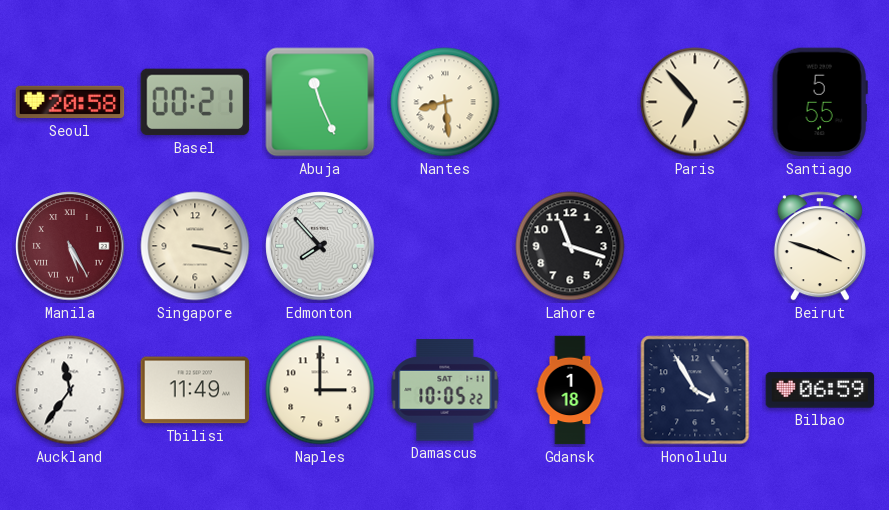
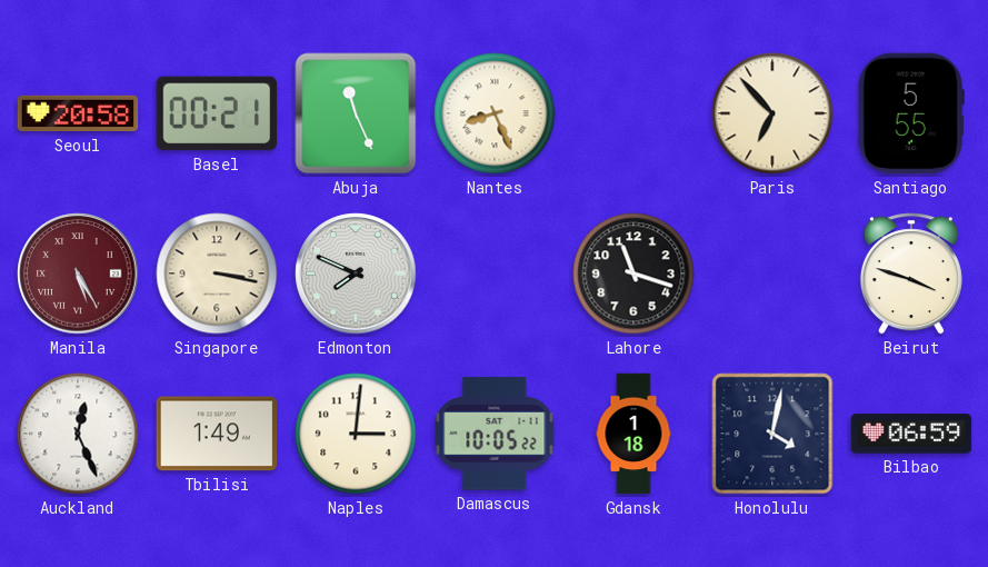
Nantes: 8:29 -> 8:26 (495, 113)
Edmonton: 7:53 -> 7:49 (356, 273)
Auckland: 11:36 -> 12:26 (78, 434)
Tbilisi: 11:49 -> 1:49 (217, 434)
Naples: 3:00 -> 3:01 (356, 434)
Honolulu: 3:55 -> 4:02 (772, 434)
